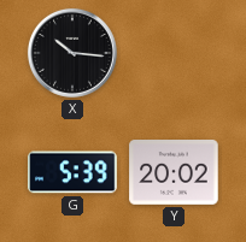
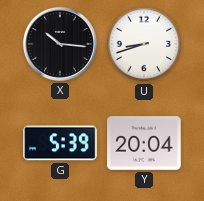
U: none -> 8:42 (144, 44)
Y: 20:02 -> 20:04 (144, 144)
